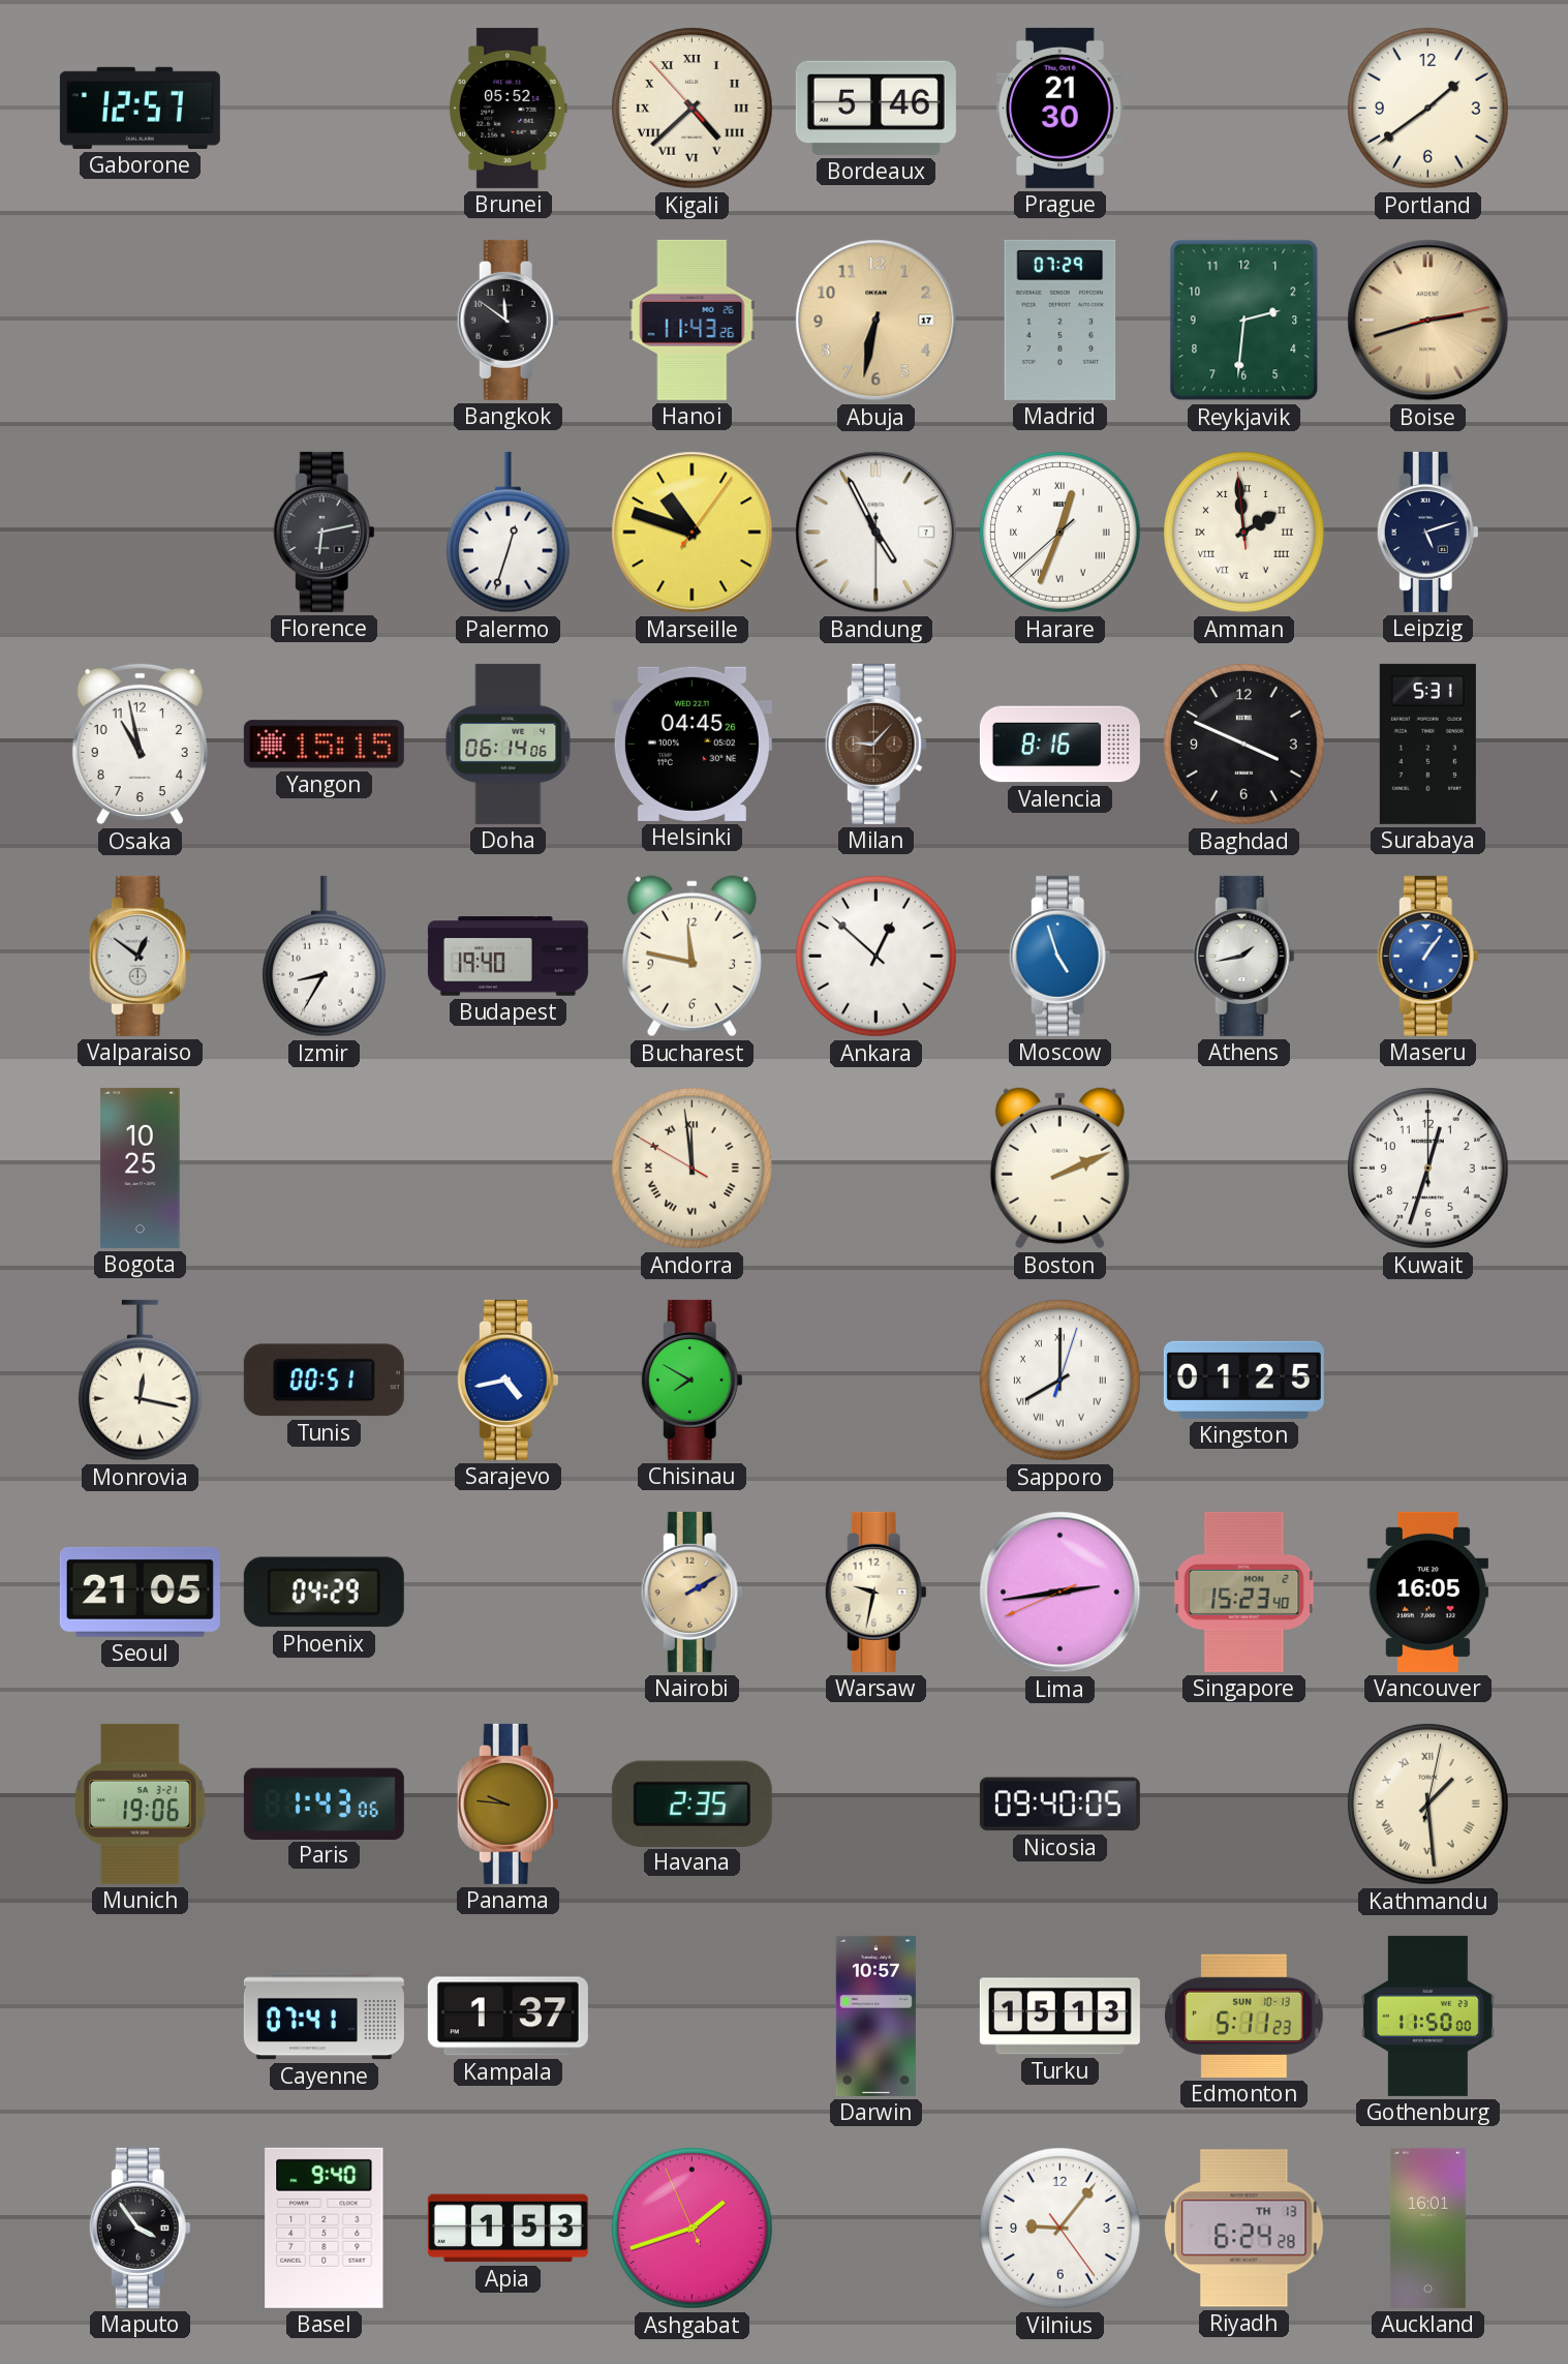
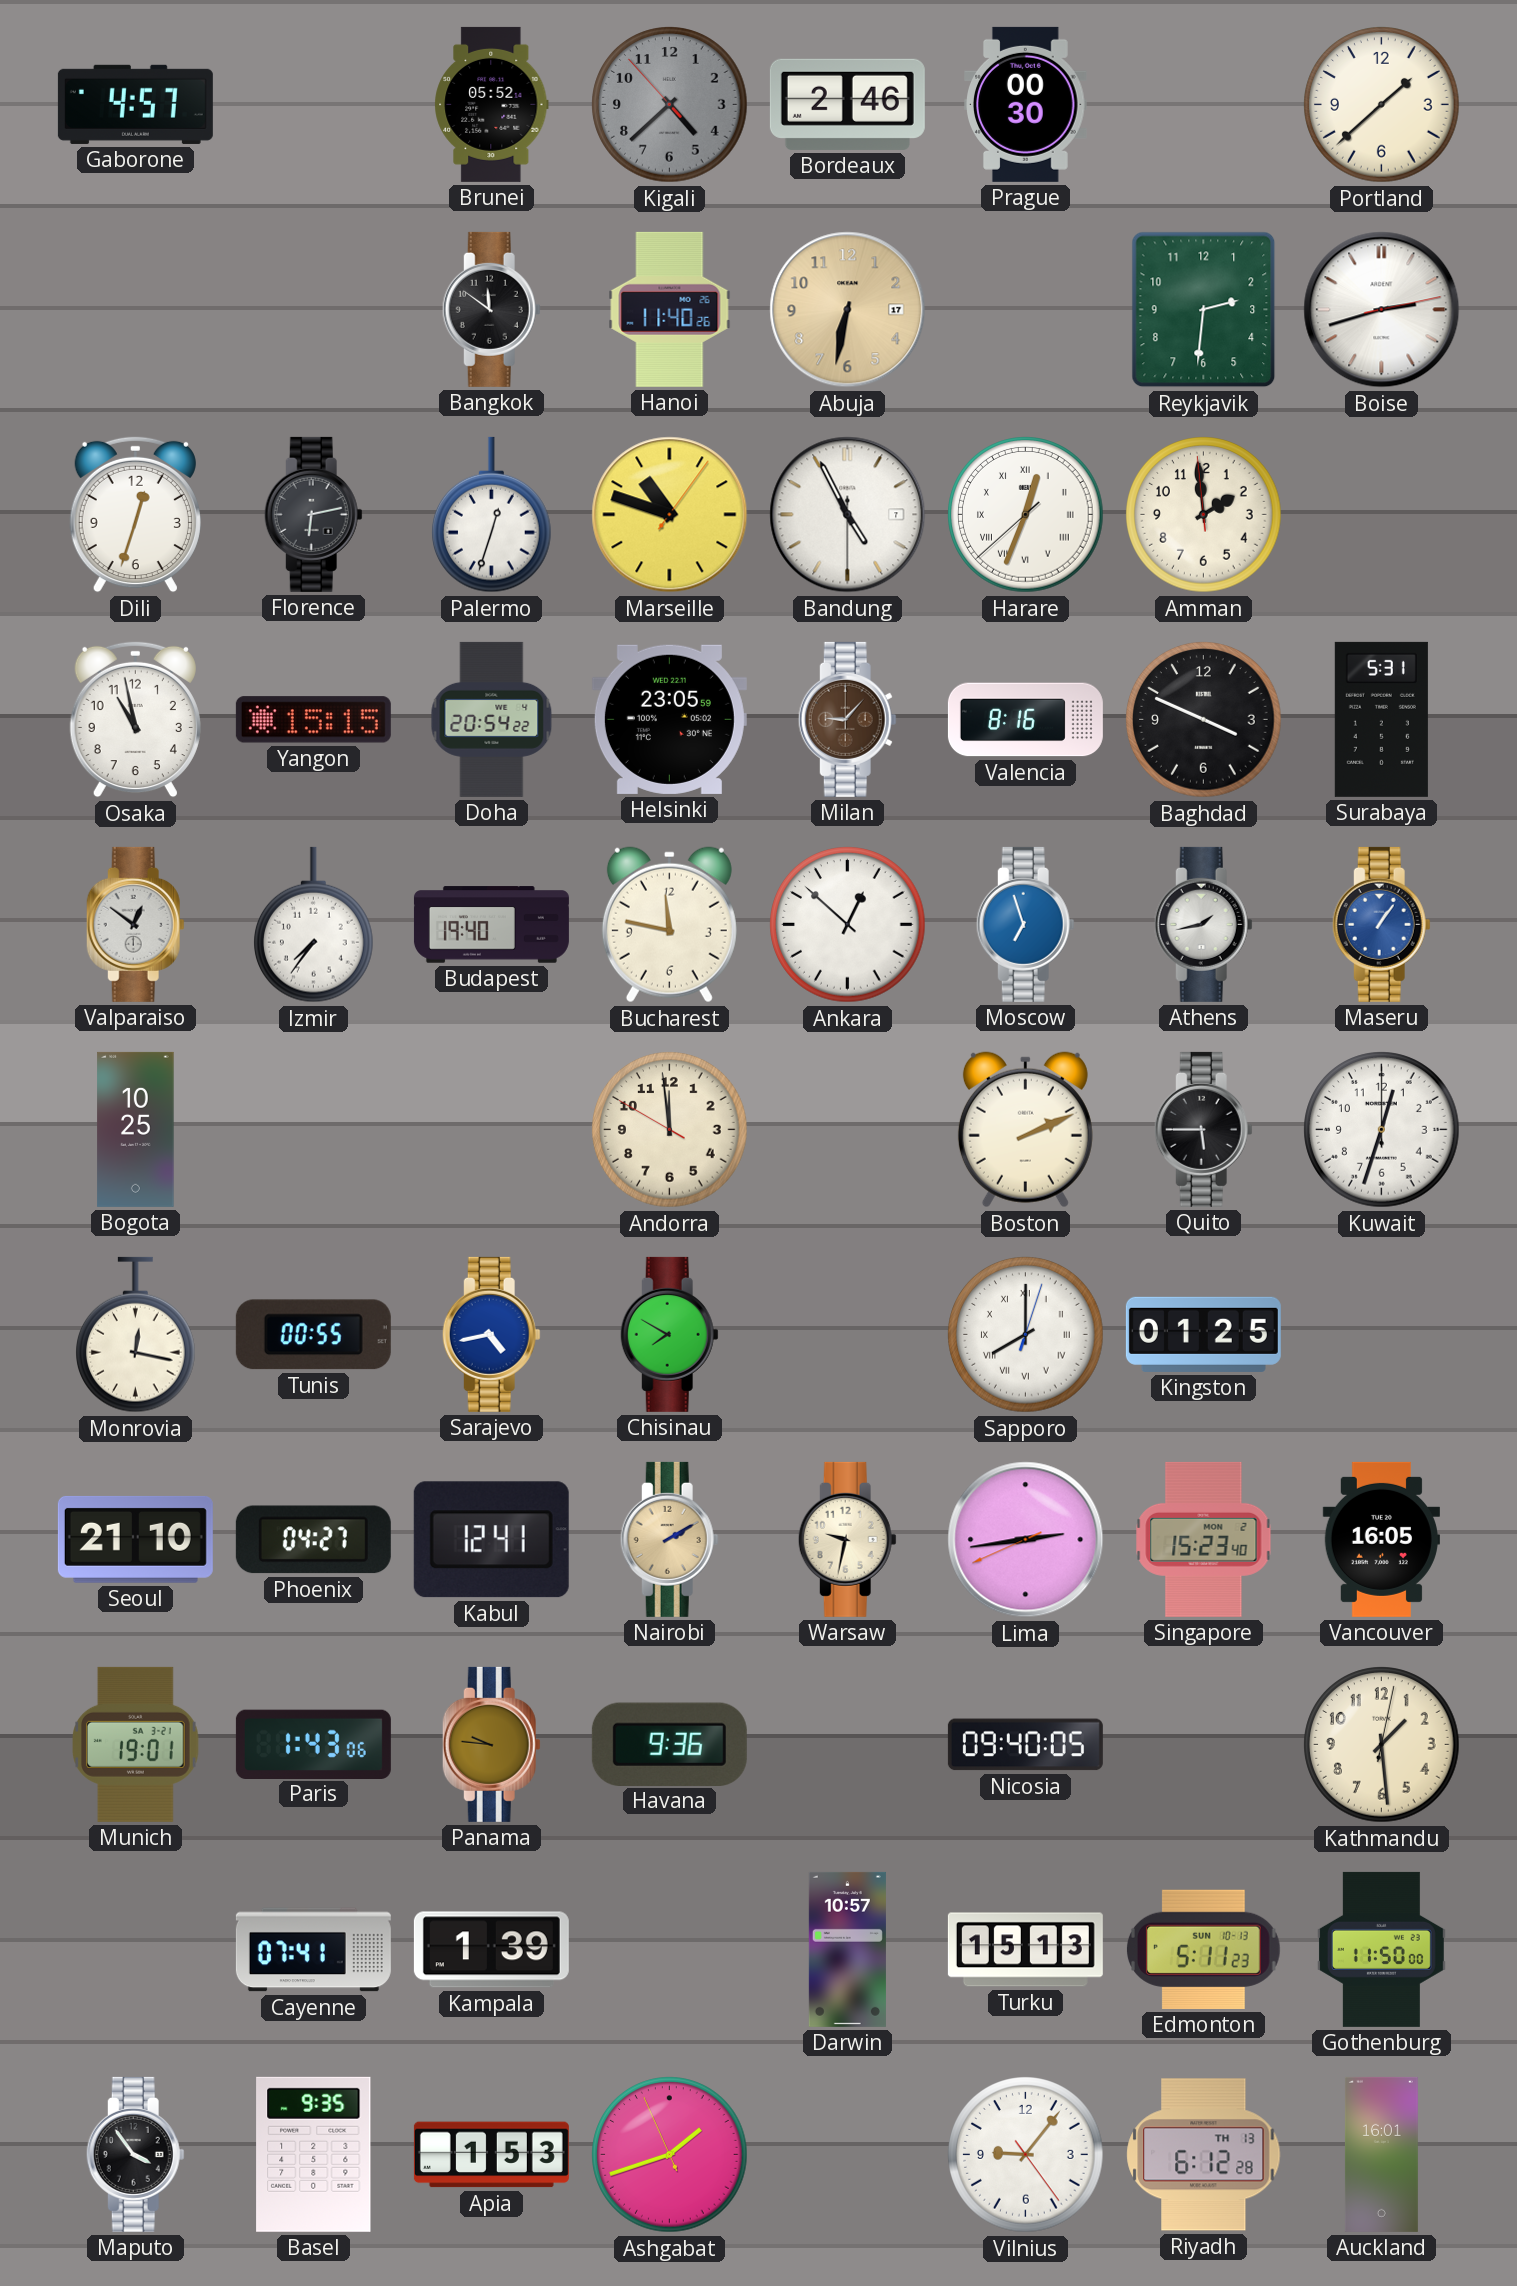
Gaborone: 12:57 -> 4:57 (135, 104)
Kigali dial: cream -> grey (670, 105)
Kigali numerals: Roman -> Arabic (670, 105)
Bordeaux: 5:46 -> 2:46 (847, 104)
Prague: 21:30 -> 00:30 (1026, 104)
Portland: 1:39 -> 1:38 (1382, 105)
Hanoi: 11:43 -> 11:40 (670, 309)
Madrid: 07:29 -> none (1060, 320)
Boise dial: champagne -> white (1382, 310)
Dili: none -> 12:33 (135, 515)
Amman numerals: Roman -> Arabic (1204, 515)
Leipzig: 5:12 -> none (1427, 532)
Doha: 06:14 -> 20:54 (492, 719)
Helsinki: 04:45 -> 23:05 (669, 719)
Izmir: 8:35 -> 7:36 (314, 925)
Moscow: 4:57 -> 6:57 (1025, 924)
Andorra numerals: Roman -> Arabic (670, 1130)
Quito: none -> 5:45 (1203, 1129)
Tunis: 00:51 -> 00:55 (313, 1335)
Seoul: 21:05 -> 21:10 (135, 1539)
Phoenix: 04:29 -> 04:27 (313, 1540)
Kabul: none -> 12:41 (491, 1540)
Munich: 19:06 -> 19:01 (136, 1744)
Havana: 2:35 -> 9:36 (669, 1744)
Kathmandu numerals: Roman -> Arabic (1382, 1745)
Kampala: 1:37 -> 1:39 (491, 1950)
Basel: 9:40 -> 9:35 (314, 2154)
Riyadh: 6:24 -> 6:12 (1204, 2155)
